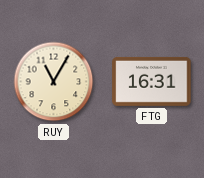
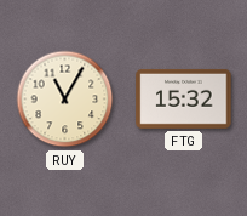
FTG: 16:31 -> 15:32 (184, 98)
